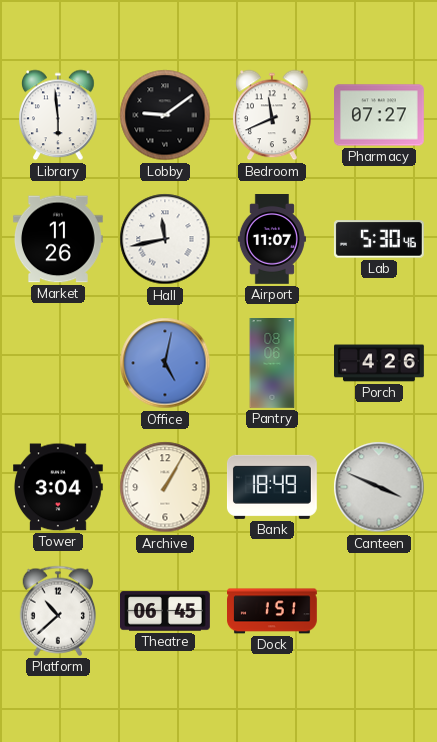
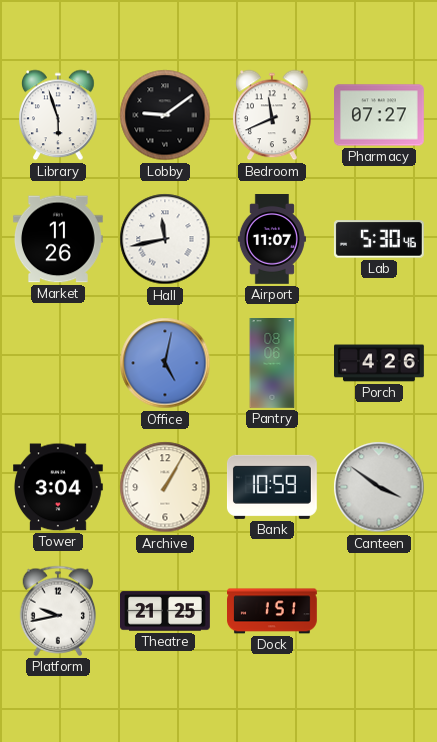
Library: 5:59 -> 5:57 (59, 115)
Bank: 18:49 -> 10:59 (272, 487)
Canteen: 3:49 -> 3:51 (379, 487)
Platform: 10:38 -> 9:43 (58, 611)
Theatre: 06:45 -> 21:25 (166, 611)
